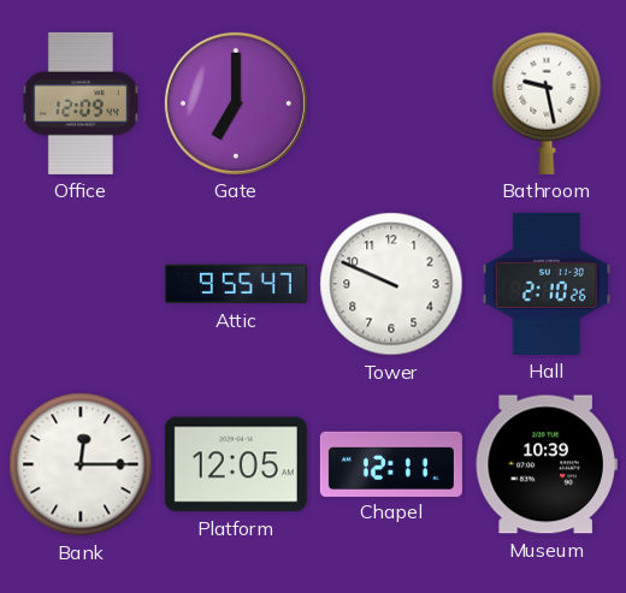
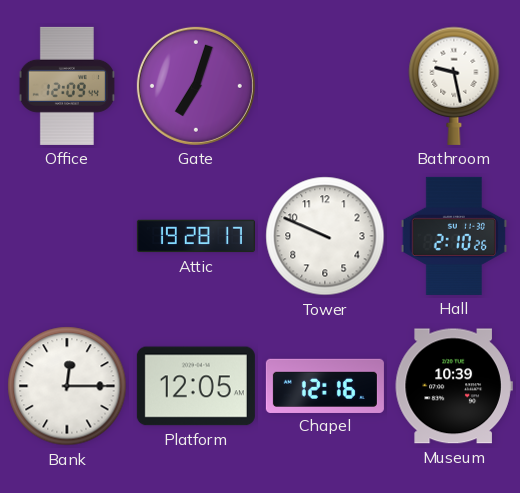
Gate: 7:00 -> 7:03 (196, 86)
Attic: 9:55 -> 19:28 (196, 236)
Chapel: 12:11 -> 12:16 (325, 385)
